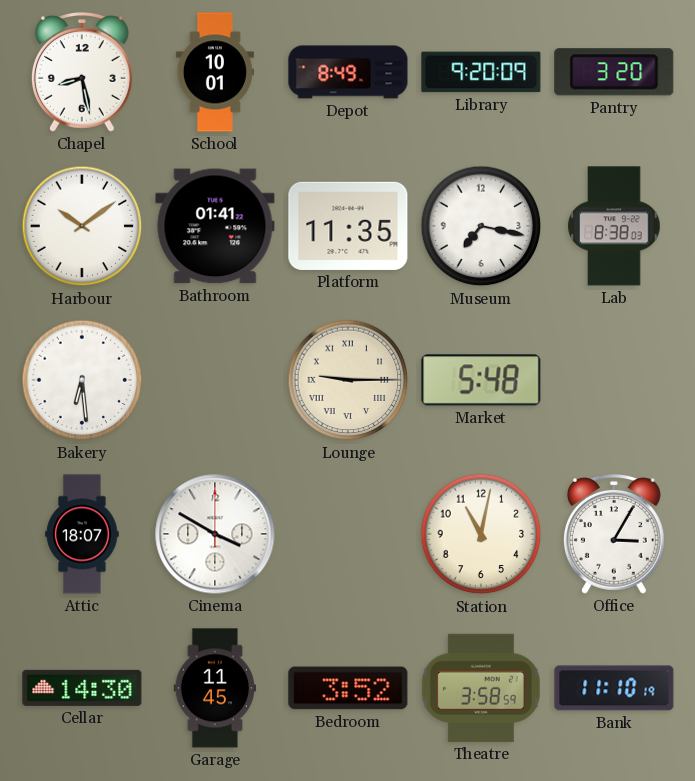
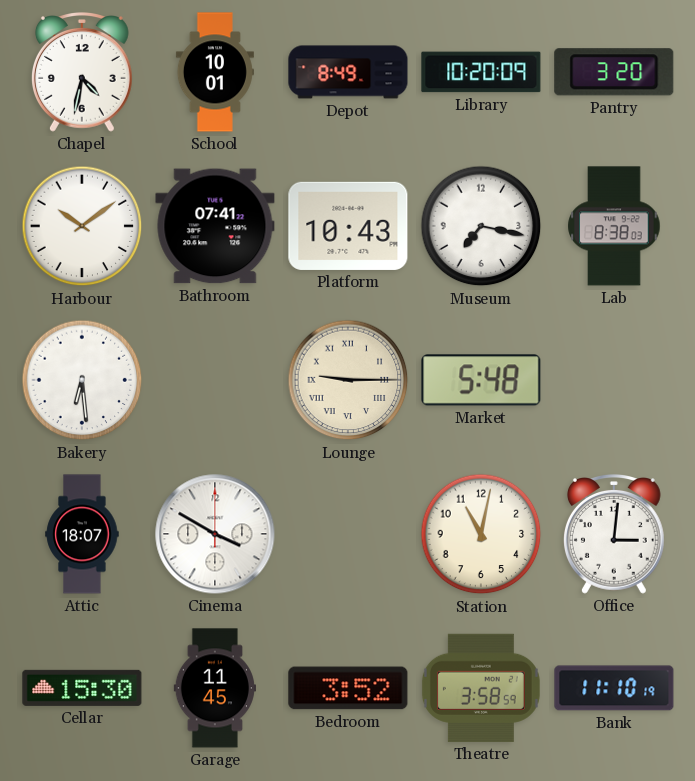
Chapel: 8:28 -> 4:32 (82, 73)
Library: 9:20 -> 10:20 (481, 72)
Bathroom: 01:41 -> 07:41 (215, 226)
Platform: 11:35 -> 10:43 (348, 226)
Office: 3:05 -> 3:01 (614, 535)
Cellar: 14:30 -> 15:30 (82, 688)
